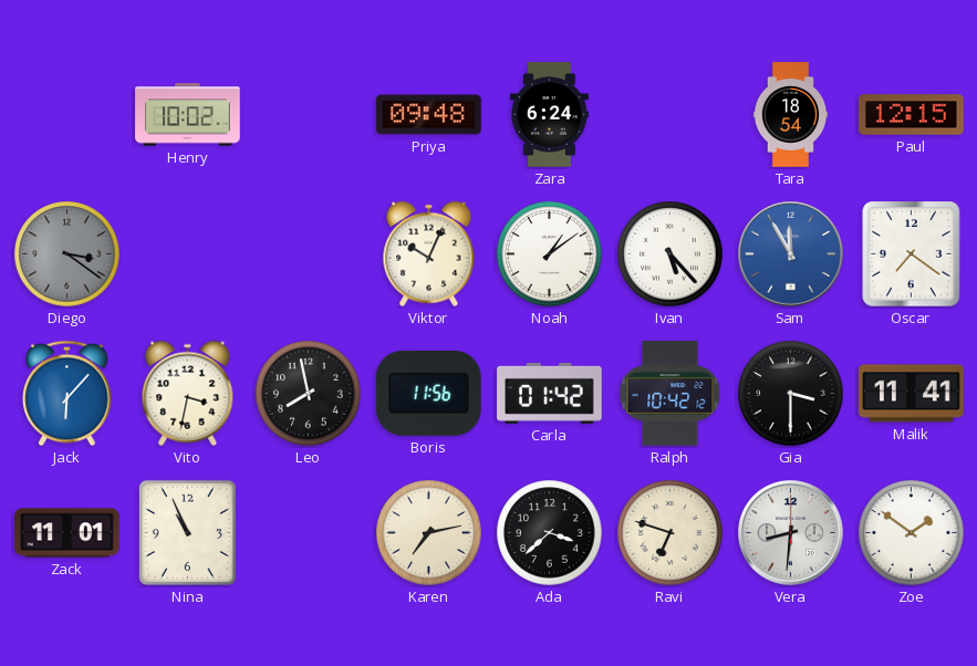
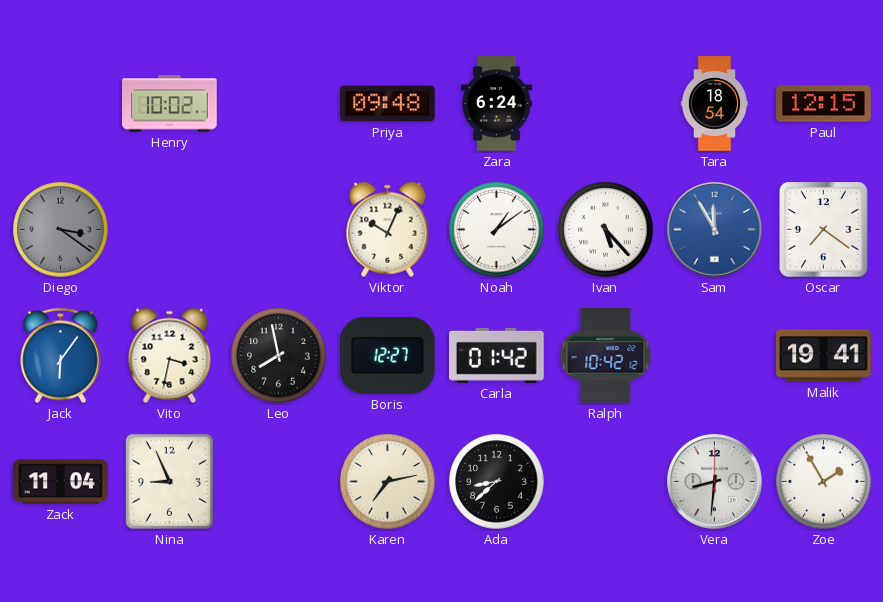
Jack: 6:07 -> 6:06 (61, 356)
Boris: 11:56 -> 12:27 (387, 355)
Gia: 3:30 -> none (791, 394)
Malik: 11:41 -> 19:41 (824, 356)
Zack: 11:01 -> 11:04 (61, 482)
Nina: 10:56 -> 8:56 (169, 481)
Ada: 3:38 -> 8:38 (497, 482)
Ravi: 6:48 -> none (671, 533)
Zoe: 1:51 -> 1:55 (824, 482)
